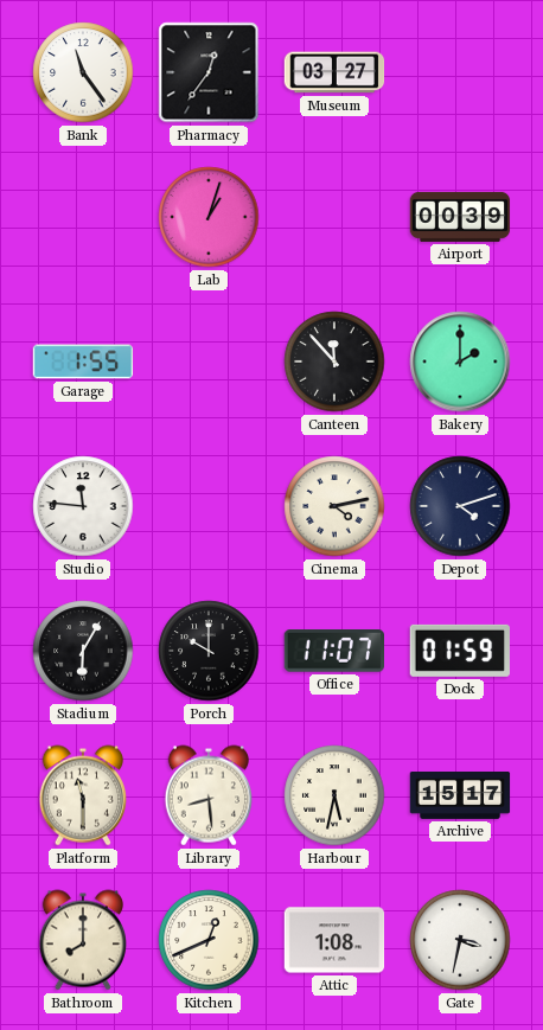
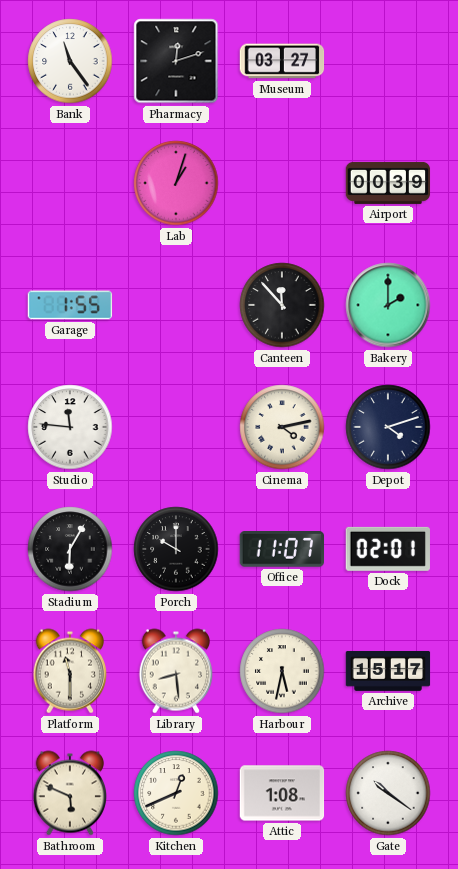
Pharmacy: 12:36 -> 12:12 (176, 61)
Dock: 01:59 -> 02:01 (388, 549)
Bathroom: 8:00 -> 5:49 (69, 793)
Gate: 3:32 -> 10:21 (388, 793)
